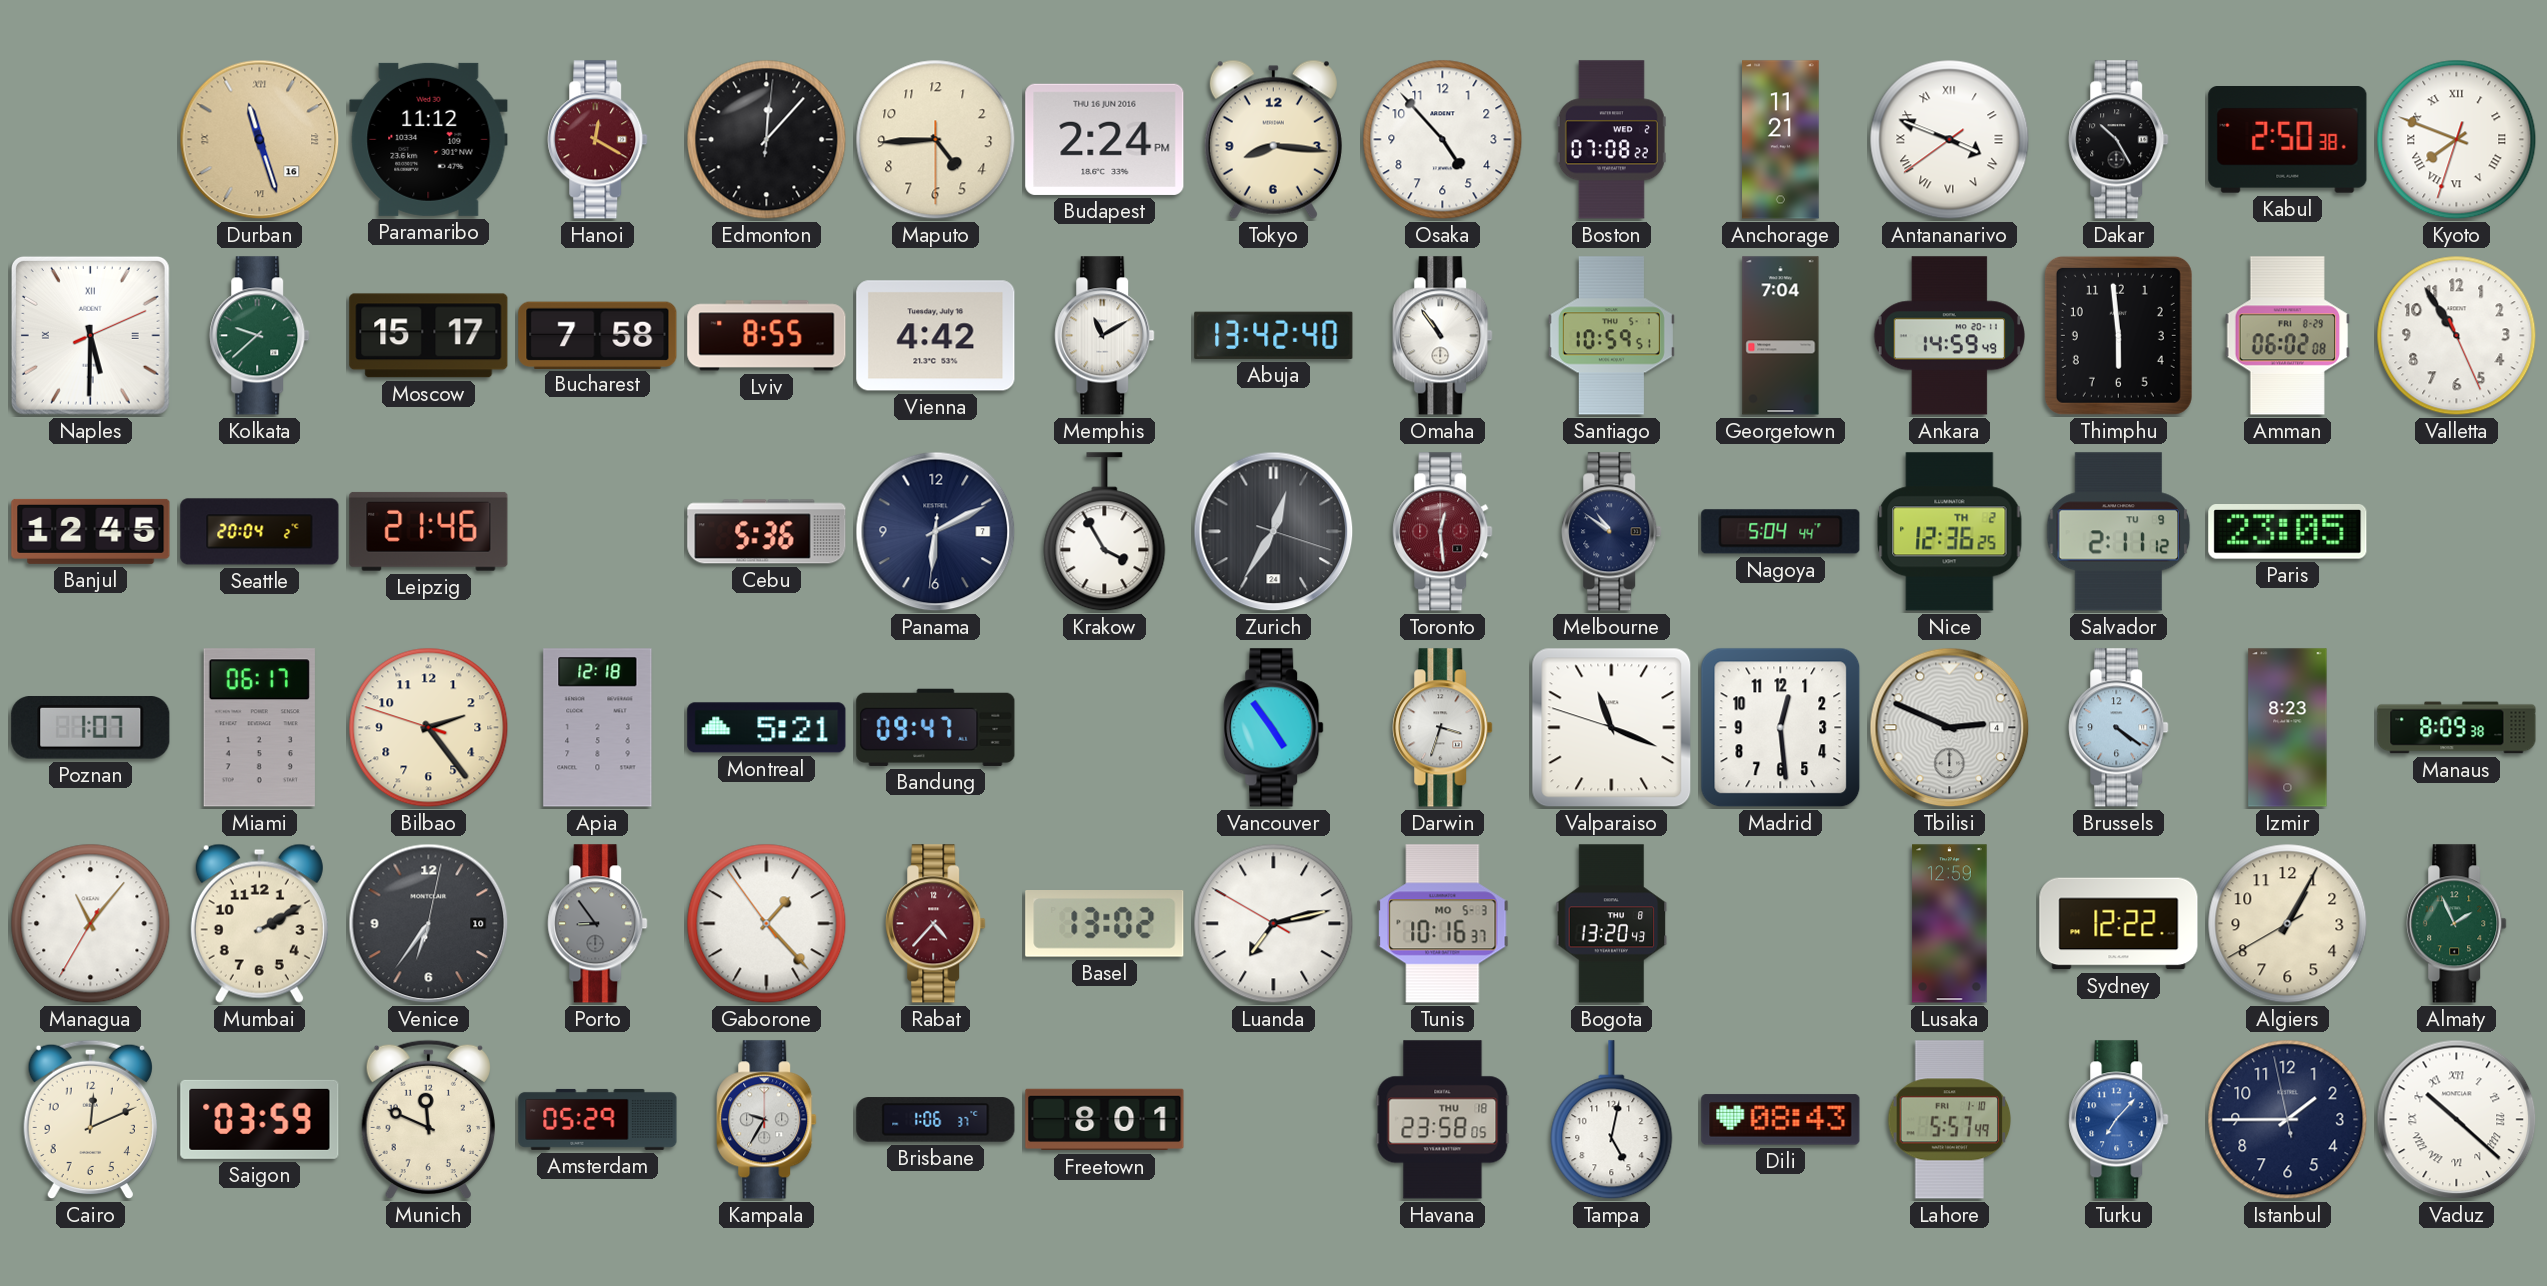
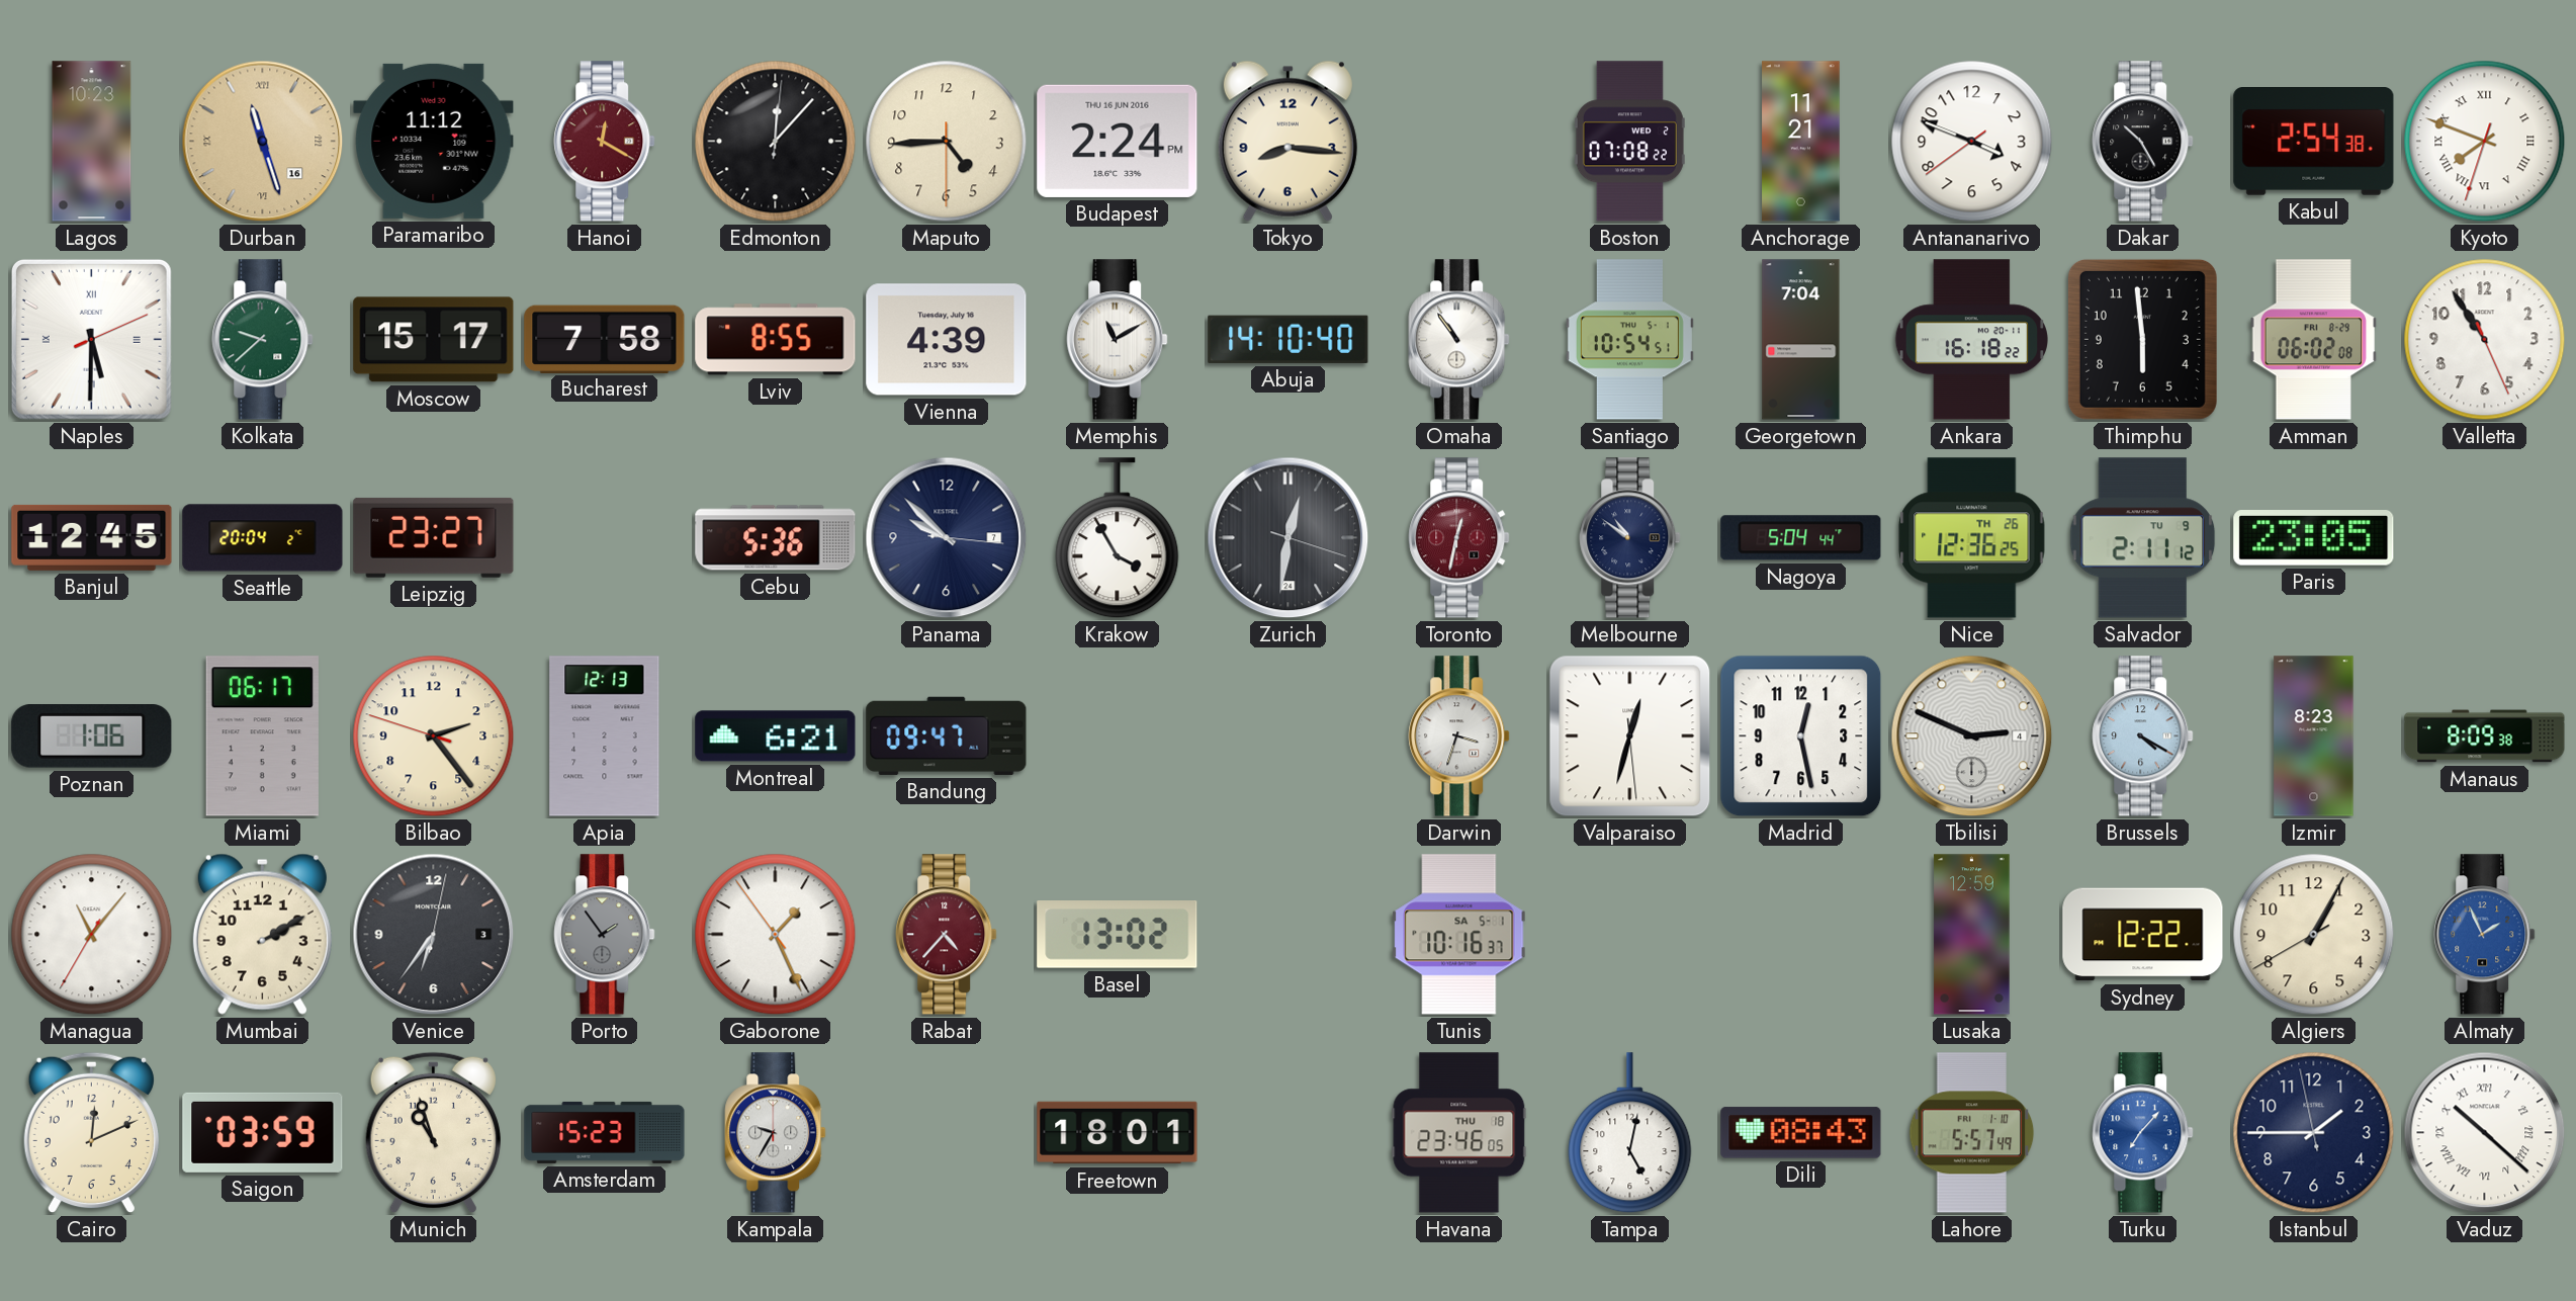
Lagos: none -> 10:23 (92, 142)
Osaka: 4:53 -> none (1443, 140)
Antananarivo numerals: Roman -> Arabic (1972, 142)
Kabul: 2:50 -> 2:54 (2314, 142)
Vienna: 4:42 -> 4:39 (947, 340)
Abuja: 13:42 -> 14:10 (1289, 339)
Santiago: 10:59 -> 10:54 (1629, 340)
Ankara: 14:59 -> 16:18 (1971, 340)
Leipzig: 21:46 -> 23:27 (434, 537)
Panama: 6:10 -> 9:52 (947, 538)
Zurich: 12:35 -> 12:31 (1289, 538)
Toronto: 12:29 -> 12:32 (1459, 538)
Nice date: TH 2 -> TH 26 (1972, 538)
Poznan: 1:07 -> 1:06 (92, 736)
Apia: 12:18 -> 12:13 (605, 736)
Montreal: 5:21 -> 6:21 (776, 736)
Vancouver: 4:54 -> none (1274, 728)
Valparaiso: 11:18 -> 12:32 (1630, 736)
Madrid: 12:29 -> 12:28 (1801, 736)
Brussels: 4:21 -> 4:20 (2143, 736)
Venice date: 10 -> 3 (434, 935)
Porto: 8:54 -> 1:54 (605, 935)
Gaborone: 1:22 -> 1:25 (776, 935)
Luanda: 7:12 -> none (1274, 924)
Tunis date: MO 5-3 -> SA 5-1 (1459, 935)
Bogota: 13:20 -> none (1612, 924)
Almaty dial: green -> blue (2485, 935)
Munich: 11:49 -> 10:57 (433, 1133)
Amsterdam: 05:29 -> 15:23 (605, 1132)
Brisbane: 1:06 -> none (936, 1120)
Freetown: 8:01 -> 18:01 (1118, 1133)
Havana: 23:58 -> 23:46 (1459, 1133)
